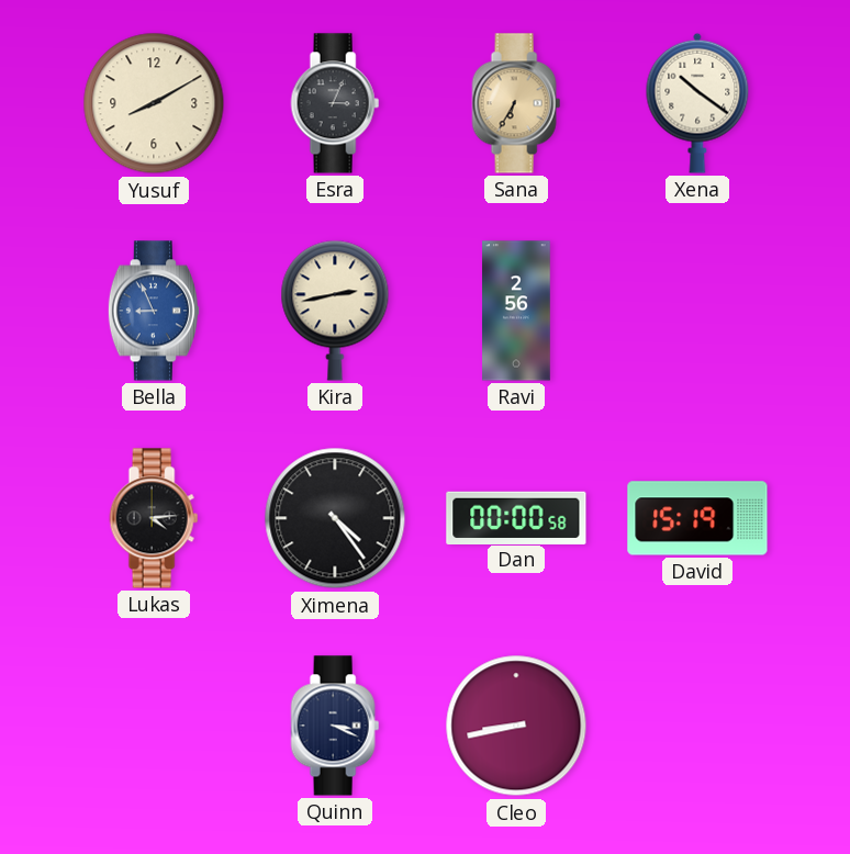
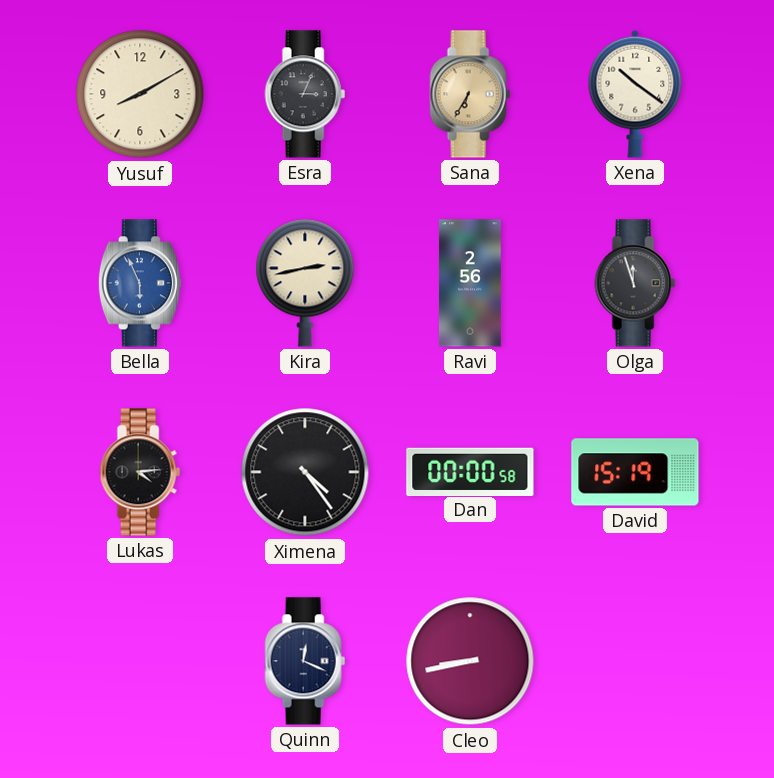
Bella: 8:56 -> 5:56 (140, 283)
Olga: none -> 11:57 (635, 283)
Quinn: 3:19 -> 12:19 (305, 661)
